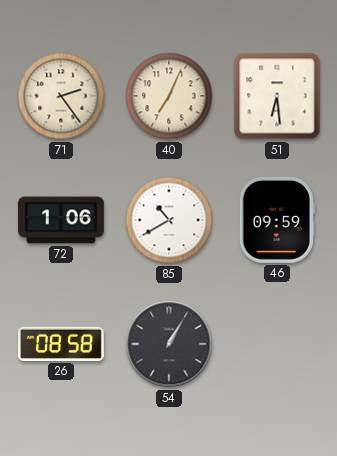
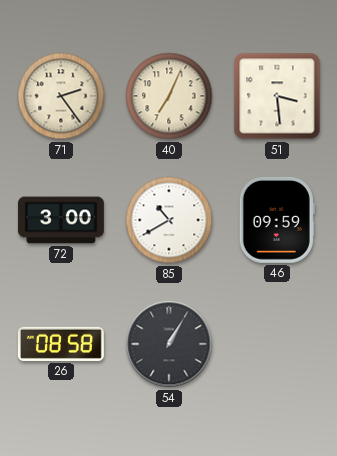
51: 6:29 -> 3:29 (277, 96)
72: 1:06 -> 3:00 (62, 220)
